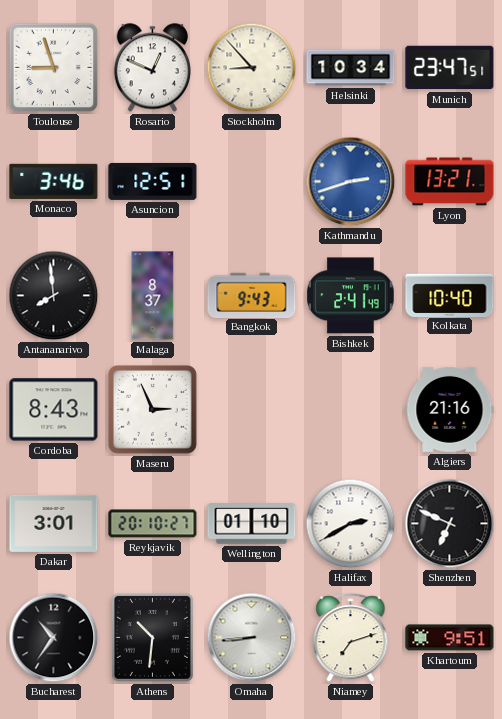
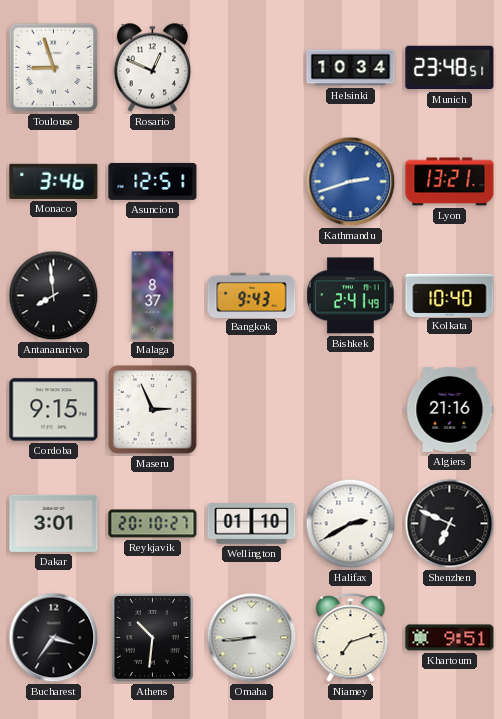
Stockholm: 8:53 -> none (252, 68)
Munich: 23:47 -> 23:48 (450, 68)
Cordoba: 8:43 -> 9:15 (54, 410)
Bucharest: 10:36 -> 3:36 (54, 638)
